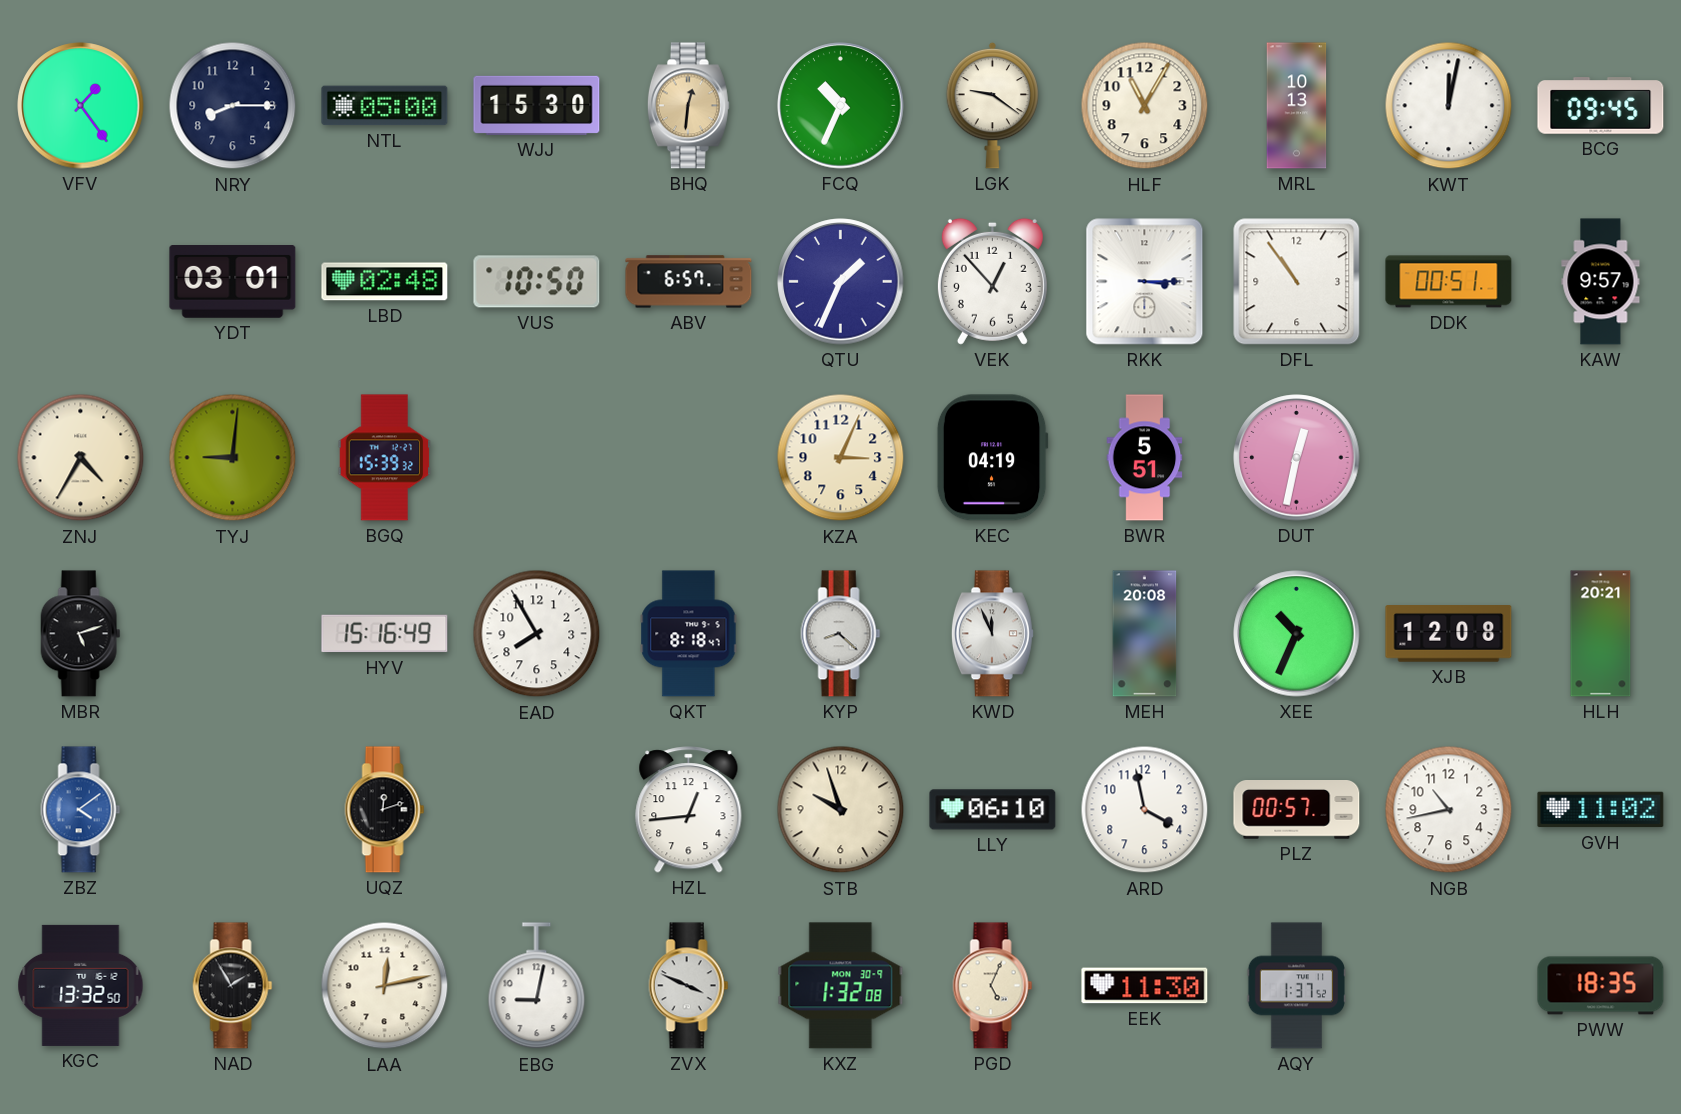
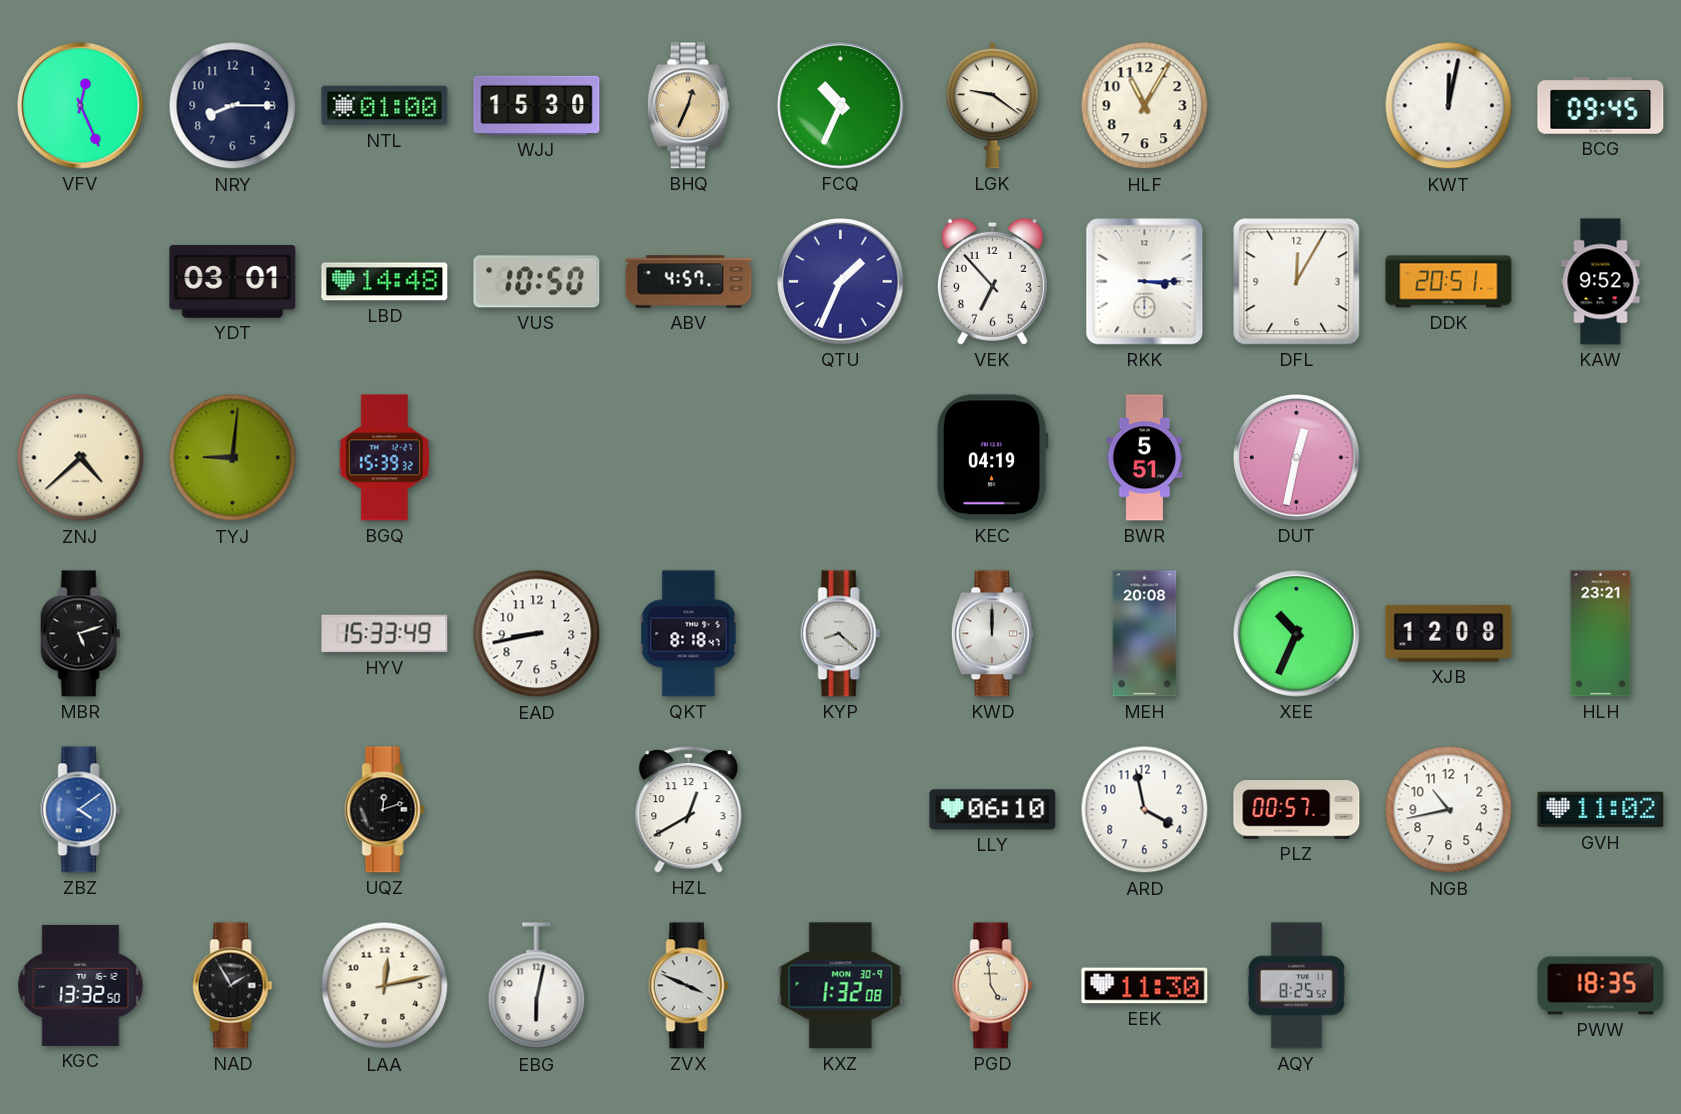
VFV: 1:24 -> 12:26 (81, 106)
NTL: 05:00 -> 01:00 (385, 106)
BHQ: 12:31 -> 12:34 (688, 106)
MRL: 10:13 -> none (1297, 106)
LBD: 02:48 -> 14:48 (385, 282)
ABV: 6:57 -> 4:57 (689, 282)
VEK: 12:53 -> 6:53 (992, 281)
DFL: 10:54 -> 12:05 (1297, 282)
DDK: 00:51 -> 20:51 (1449, 282)
KAW: 9:57 -> 9:52 (1601, 282)
ZNJ: 4:35 -> 4:38 (81, 458)
KZA: 3:04 -> none (841, 458)
HYV: 15:16 -> 15:33 (385, 634)
EAD: 7:55 -> 8:43 (537, 634)
KWD: 11:56 -> 12:00 (992, 634)
HLH: 20:21 -> 23:21 (1601, 634)
HZL: 12:44 -> 12:40 (689, 810)
STB: 9:57 -> none (841, 810)
EBG: 9:02 -> 6:02 (537, 986)
PGD: 5:04 -> 4:59 (993, 986)
AQY: 1:37 -> 8:25 (1297, 986)
